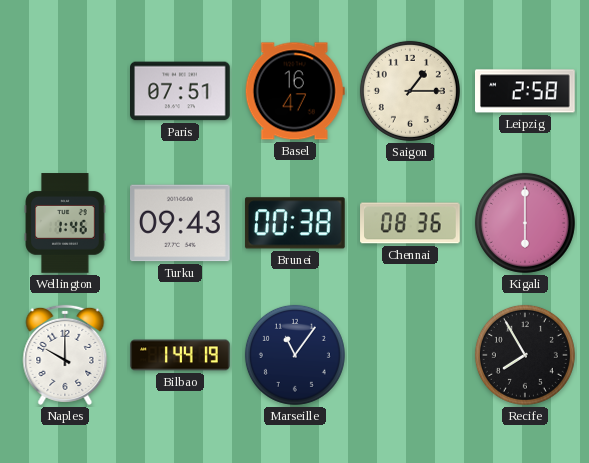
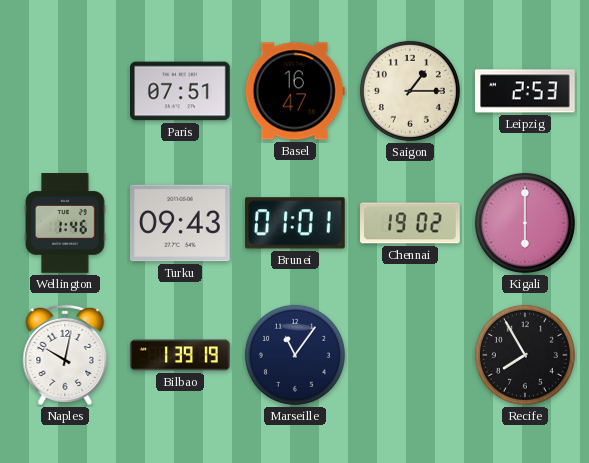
Leipzig: 2:58 -> 2:53 (526, 91)
Brunei: 00:38 -> 01:01 (295, 223)
Chennai: 08:36 -> 19:02 (410, 223)
Naples: 10:00 -> 10:02 (65, 355)
Bilbao: 1:44 -> 1:39 (180, 355)
